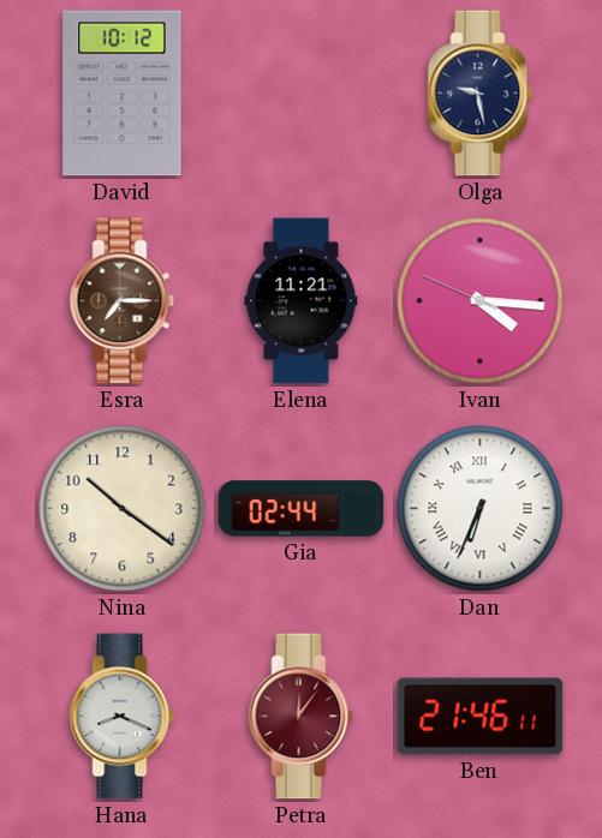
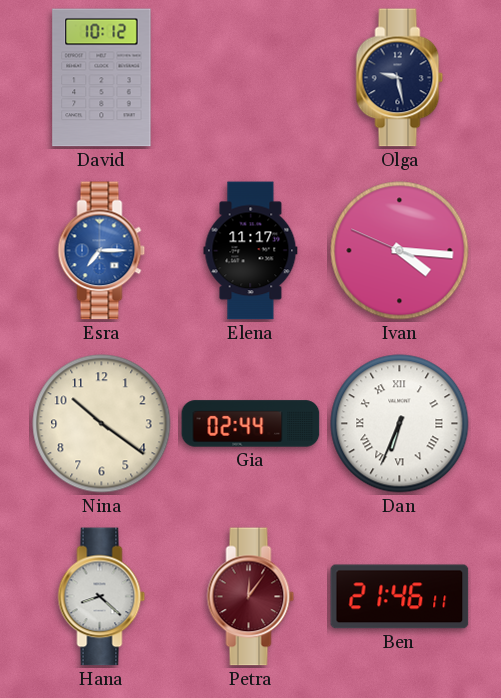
Esra dial: brown -> blue (102, 251)
Elena: 11:21 -> 11:17 (251, 251)
Hana: 8:19 -> 8:22 (102, 597)
